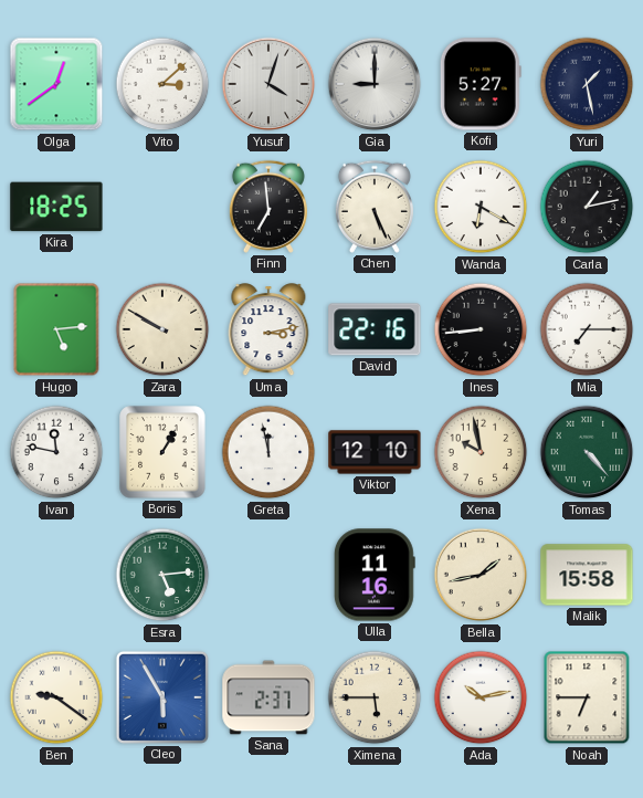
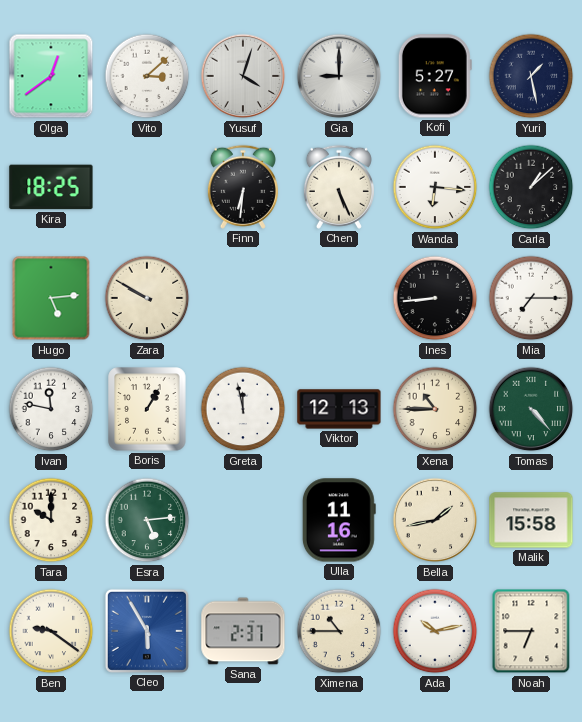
Finn: 6:59 -> 6:31 (243, 187)
Wanda: 6:20 -> 6:16 (435, 187)
Carla: 1:13 -> 1:08 (531, 187)
Uma: 3:13 -> none (268, 330)
David: 22:16 -> none (375, 329)
Viktor: 12:10 -> 12:13 (339, 409)
Xena: 9:58 -> 10:45 (435, 409)
Tara: none -> 10:00 (51, 520)
Ximena: 5:45 -> 10:45 (339, 631)
